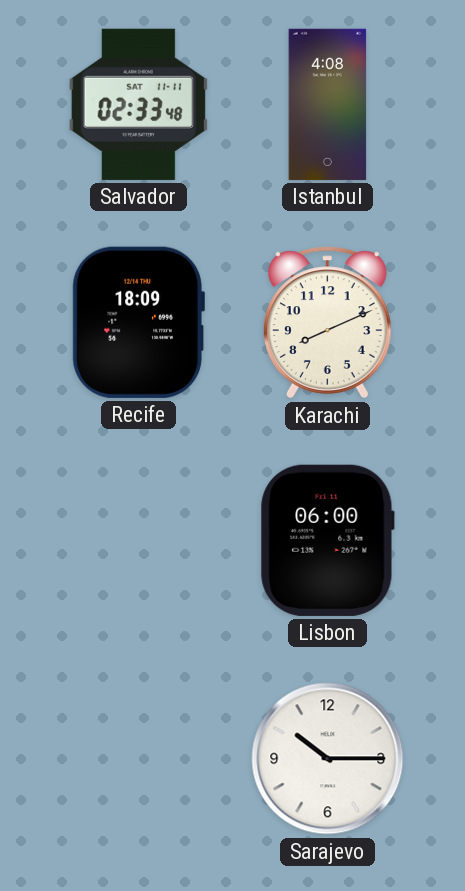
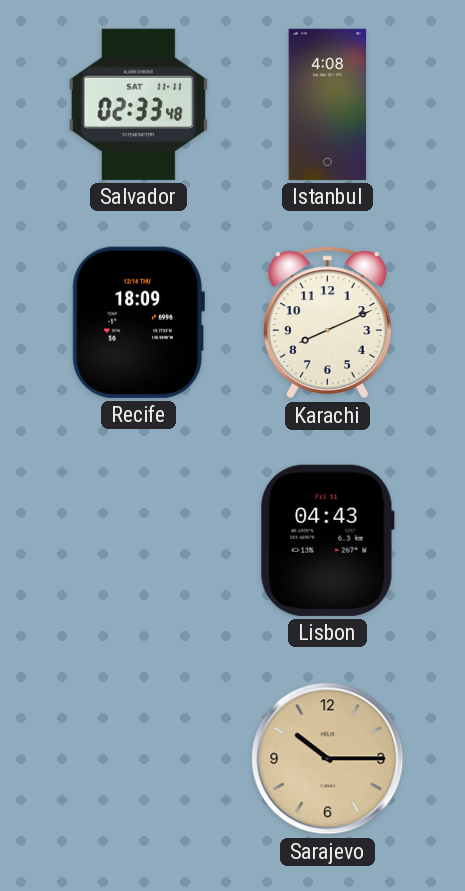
Lisbon: 06:00 -> 04:43 (327, 540)
Sarajevo dial: white -> champagne (328, 759)
